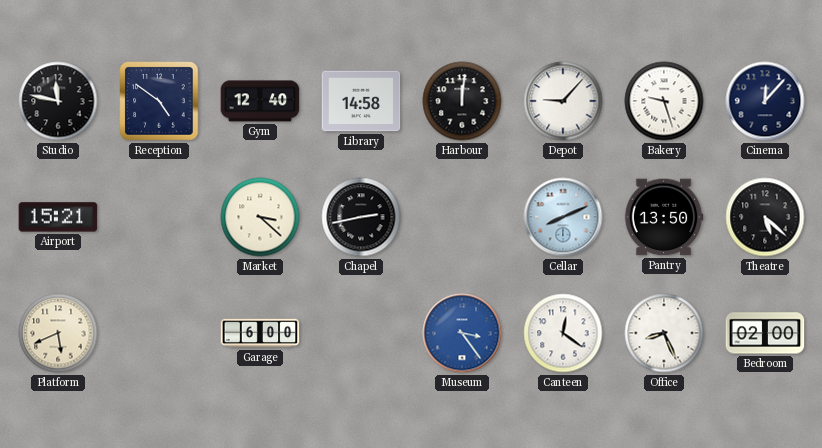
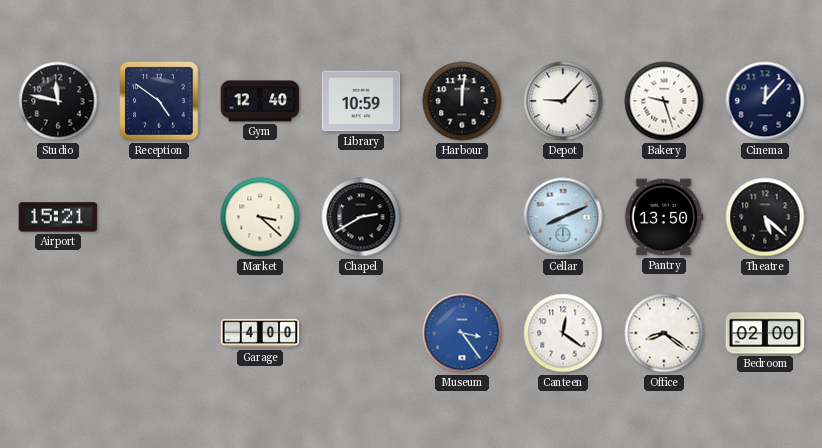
Library: 14:58 -> 10:59 (361, 101)
Chapel: 2:43 -> 2:40 (361, 217)
Platform: 5:41 -> none (58, 333)
Garage: 6:00 -> 4:00 (260, 333)
Office: 8:26 -> 8:21 (664, 333)
